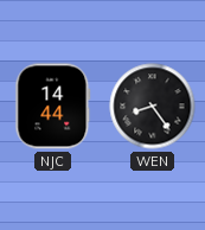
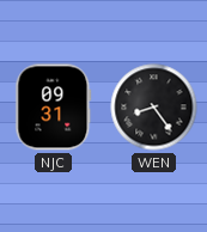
NJC: 14:44 -> 09:31 (54, 108)
